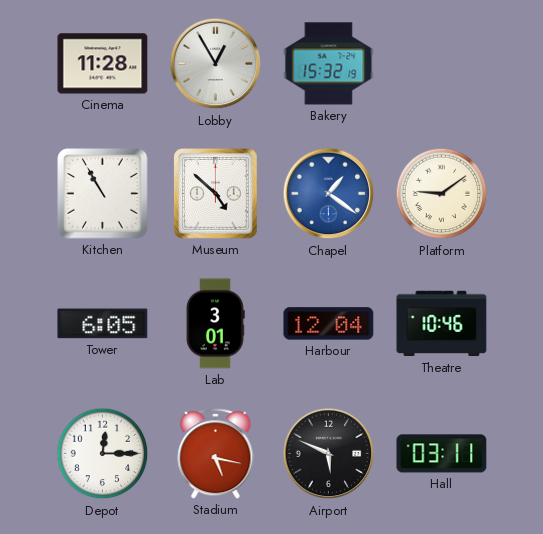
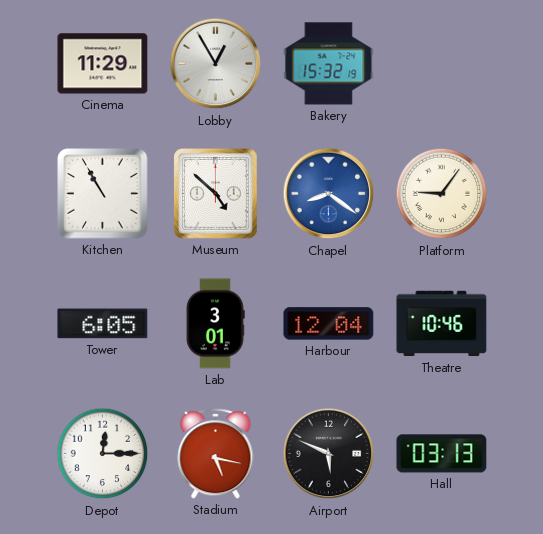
Cinema: 11:28 -> 11:29 (103, 64)
Chapel: 1:21 -> 8:21 (329, 194)
Platform: 9:09 -> 9:06 (442, 194)
Hall: 03:11 -> 03:13 (442, 454)
